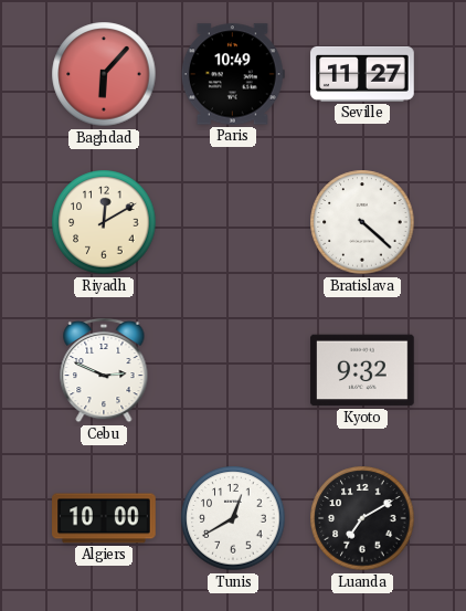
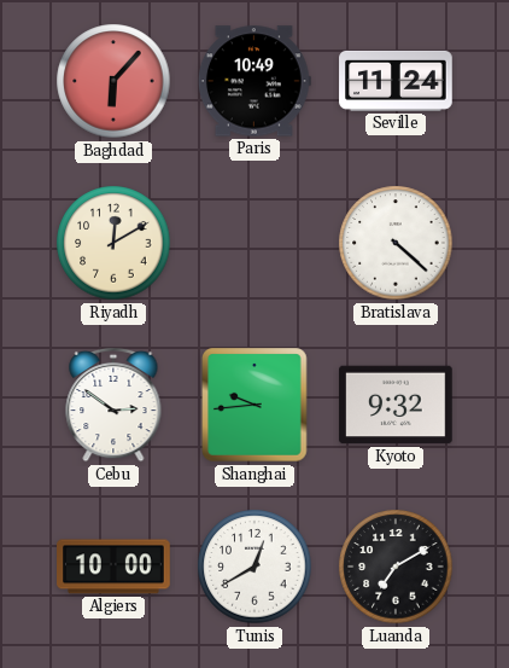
Seville: 11:27 -> 11:24 (396, 81)
Cebu: 2:49 -> 2:51 (113, 405)
Shanghai: none -> 9:44 (255, 405)
